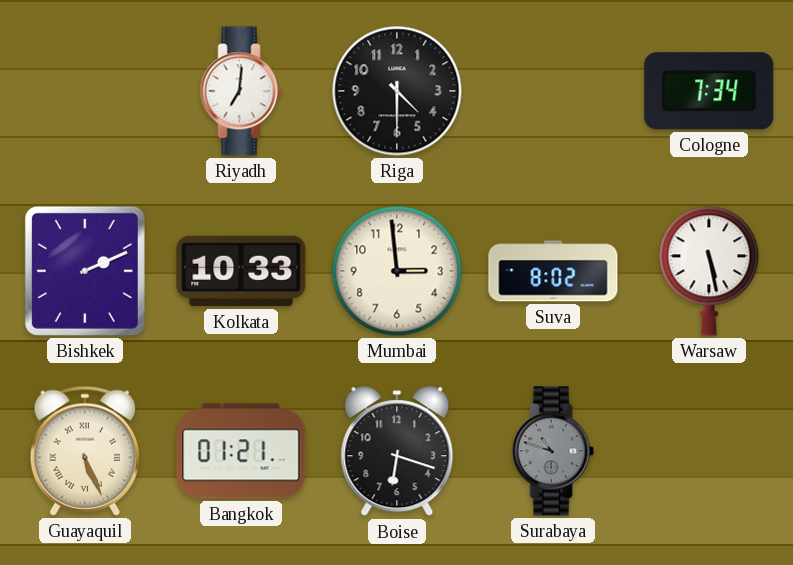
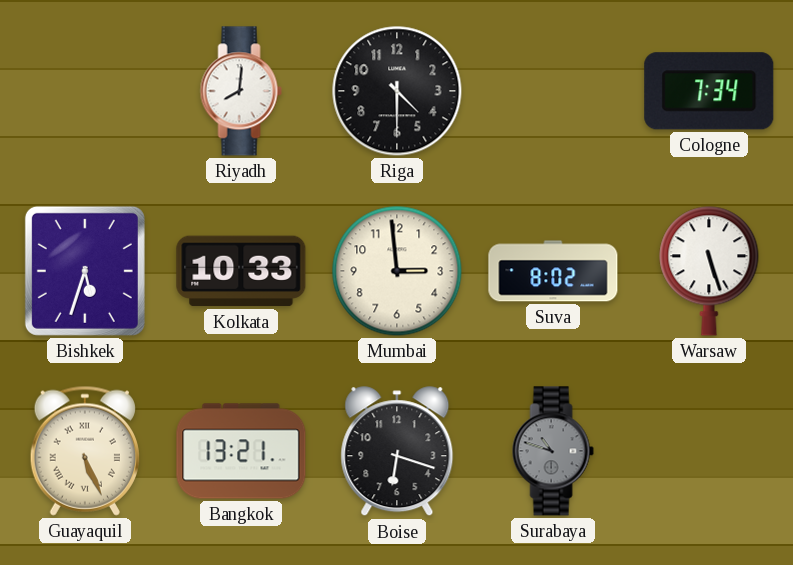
Riyadh: 7:01 -> 8:01 (241, 91)
Bishkek: 2:11 -> 5:33 (85, 271)
Warsaw: 5:28 -> 5:27 (709, 271)
Bangkok: 01:21 -> 13:21 (241, 451)
